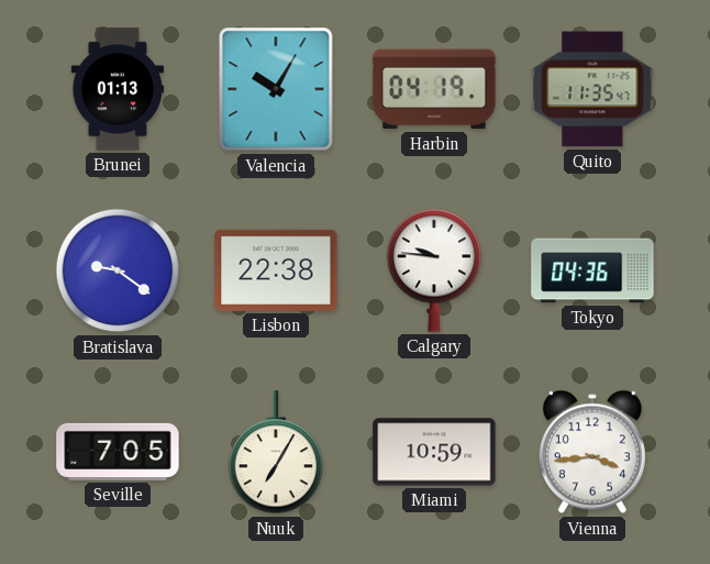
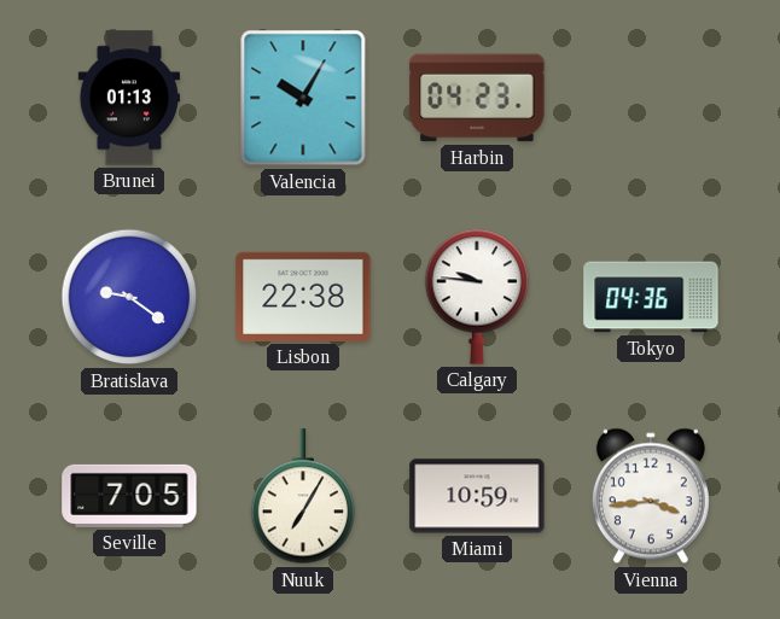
Harbin: 04:19 -> 04:23 (477, 98)
Quito: 11:35 -> none (592, 89)
